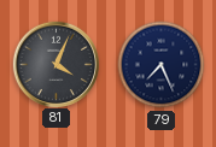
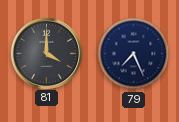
81: 4:04 -> 4:00 (46, 53)
